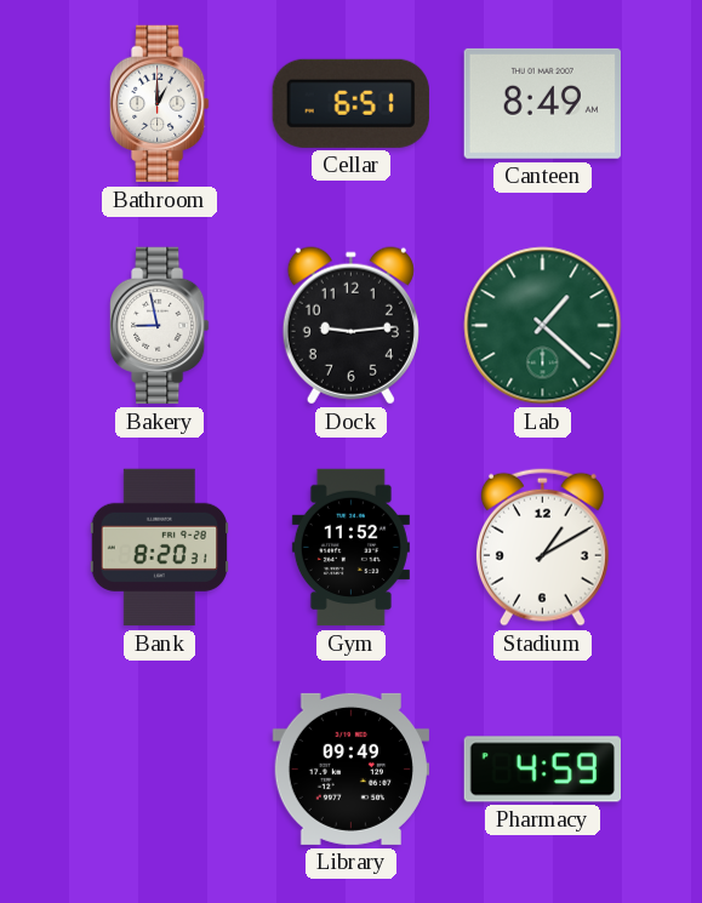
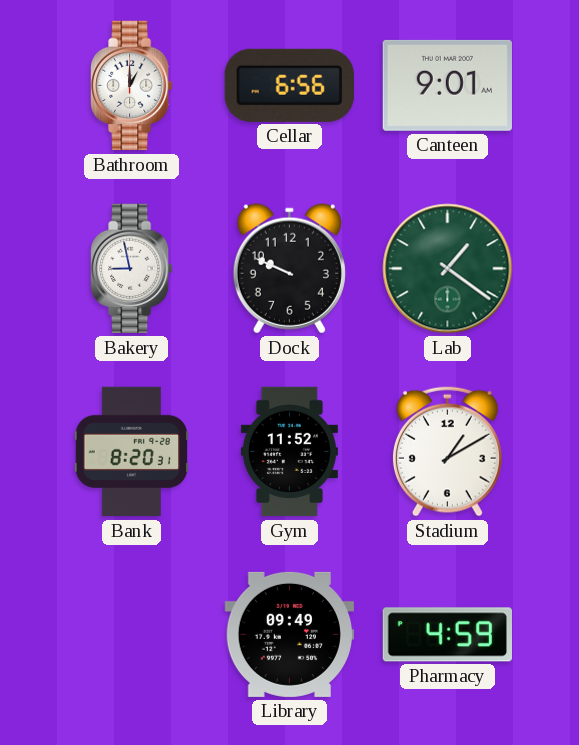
Cellar: 6:51 -> 6:56 (289, 85)
Canteen: 8:49 -> 9:01 (447, 85)
Dock: 9:14 -> 9:49 (289, 269)
Lab: 1:22 -> 1:21 (448, 269)
